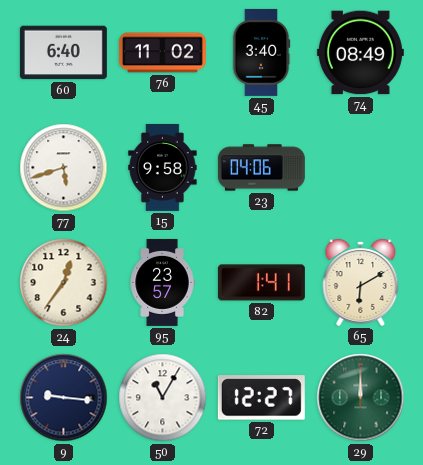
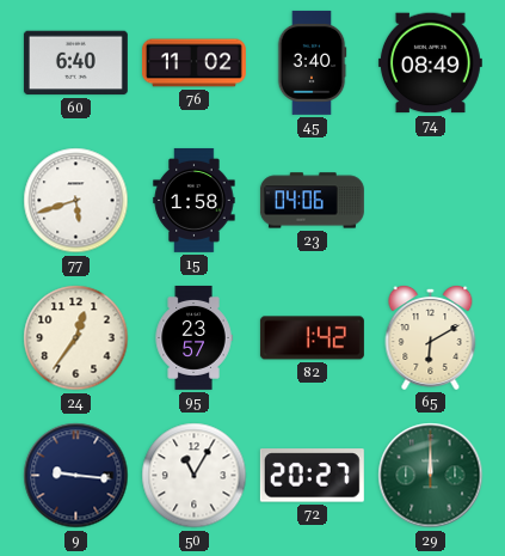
15: 9:58 -> 1:58 (195, 200)
82: 1:41 -> 1:42 (312, 338)
72: 12:27 -> 20:27 (312, 476)
